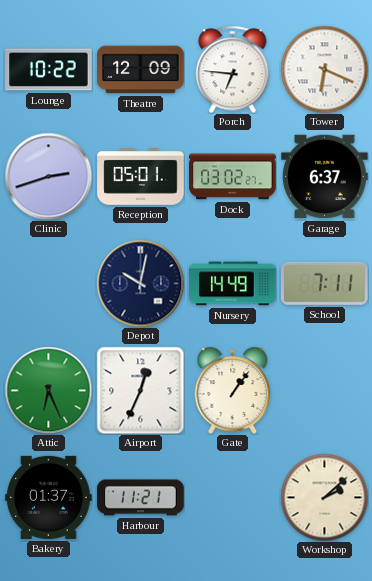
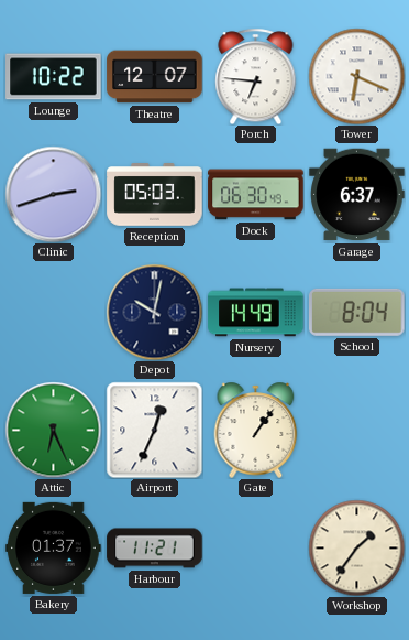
Theatre: 12:09 -> 12:07 (155, 77)
Reception: 05:01 -> 05:03 (155, 195)
Dock: 03:02 -> 06:30 (256, 195)
School: 7:11 -> 8:04 (357, 312)
Workshop: 2:08 -> 1:36 (356, 547)
